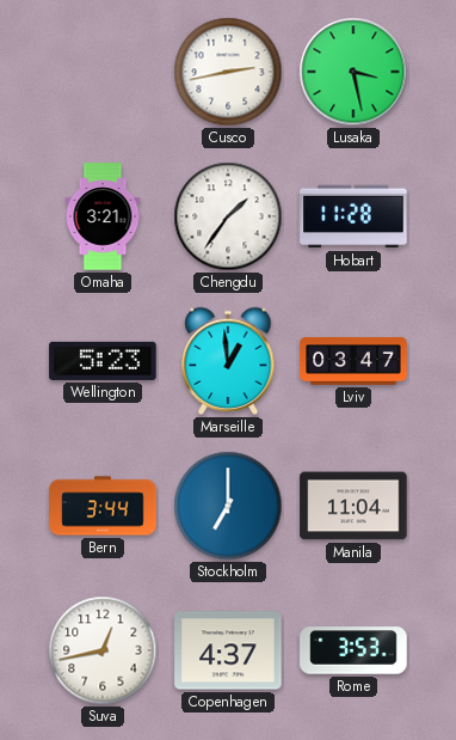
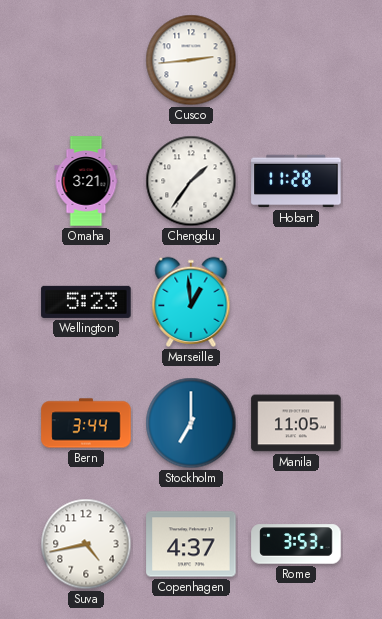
Cusco: 2:43 -> 2:44 (191, 60)
Lusaka: 3:28 -> none (353, 72)
Lviv: 03:47 -> none (353, 361)
Manila: 11:04 -> 11:05 (296, 423)
Suva: 12:43 -> 4:43 (86, 544)
